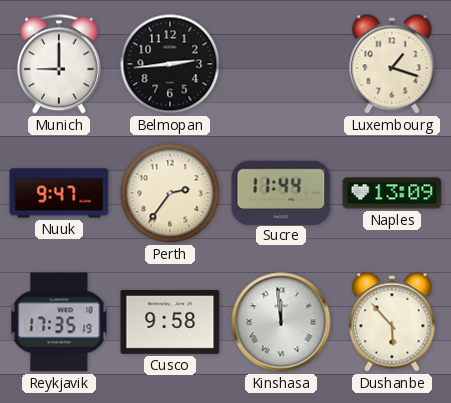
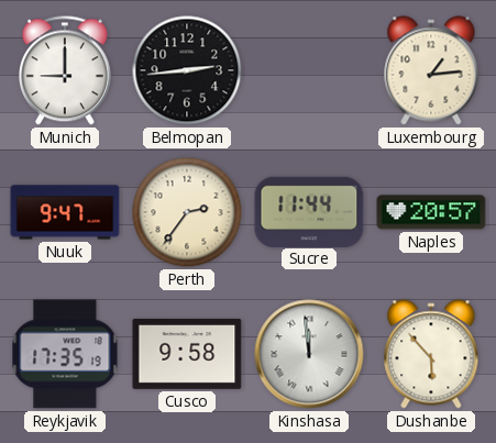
Luxembourg: 1:18 -> 1:14 (431, 70)
Naples: 13:09 -> 20:57 (431, 212)
